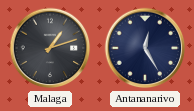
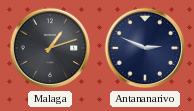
Antananarivo: 12:25 -> 2:49 (145, 48)
